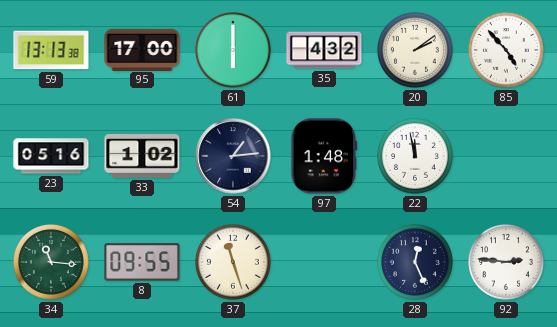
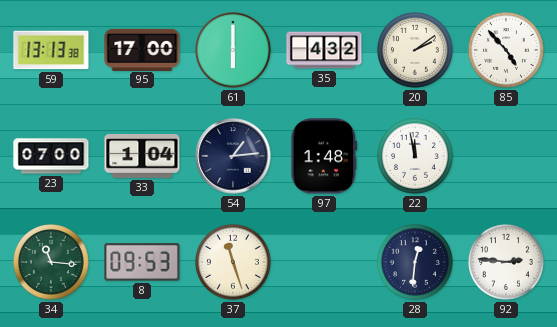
23: 05:16 -> 07:00 (51, 156)
33: 1:02 -> 1:04 (142, 157)
8: 09:55 -> 09:53 (142, 262)
28: 12:26 -> 12:31 (416, 263)
